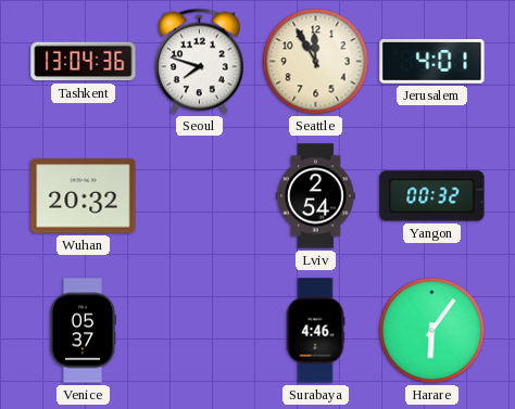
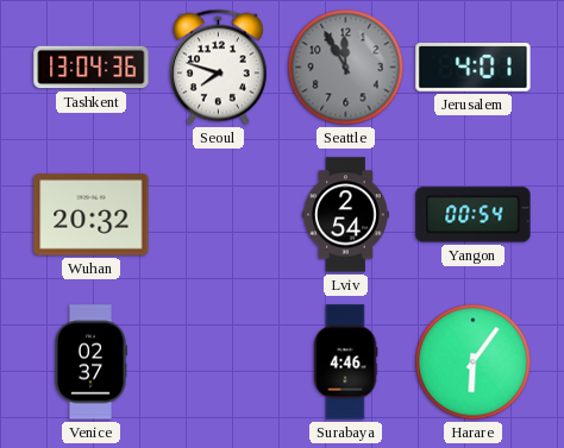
Seattle dial: cream -> grey (346, 68)
Yangon: 00:32 -> 00:54 (474, 215)
Venice: 05:37 -> 02:37 (92, 362)
